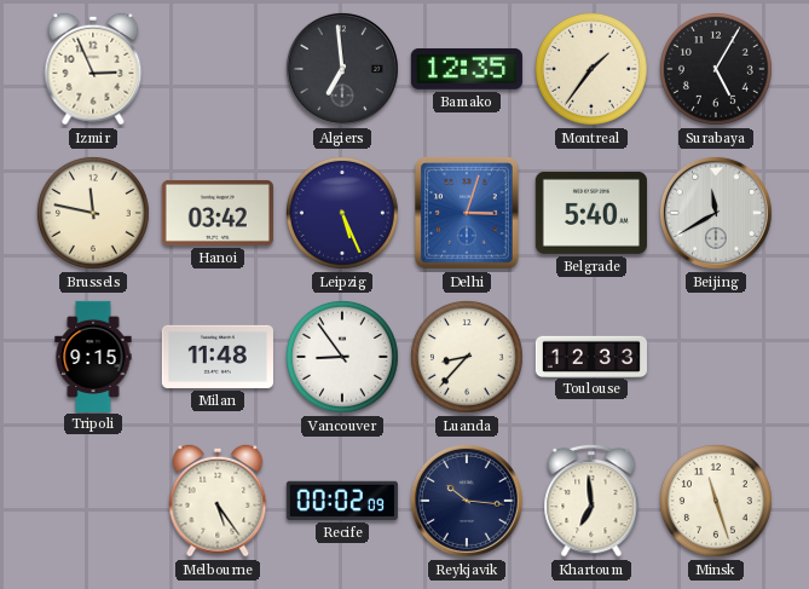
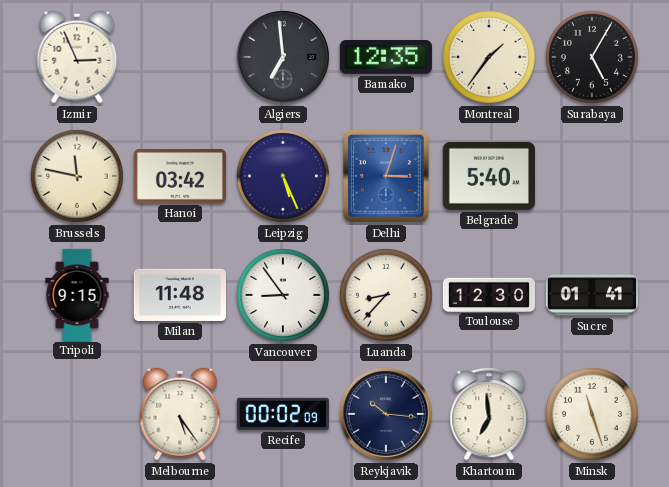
Beijing: 11:40 -> none (716, 213)
Toulouse: 12:33 -> 12:30 (488, 294)
Sucre: none -> 01:41 (592, 295)
